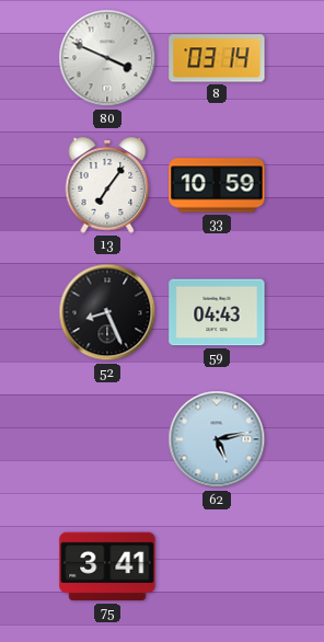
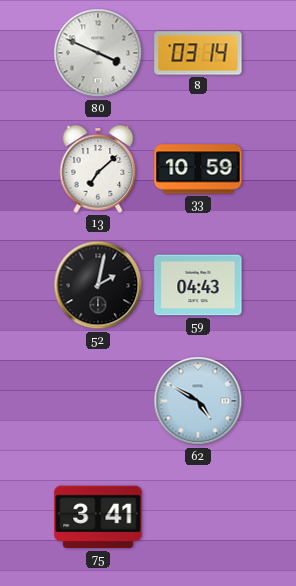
13: 7:06 -> 7:08 (98, 169)
52: 8:26 -> 2:02 (98, 285)
62: 5:13 -> 4:50 (198, 401)
